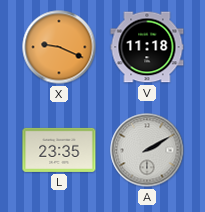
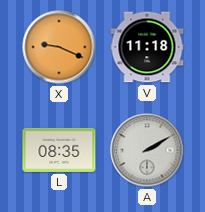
L: 23:35 -> 08:35 (59, 150)
